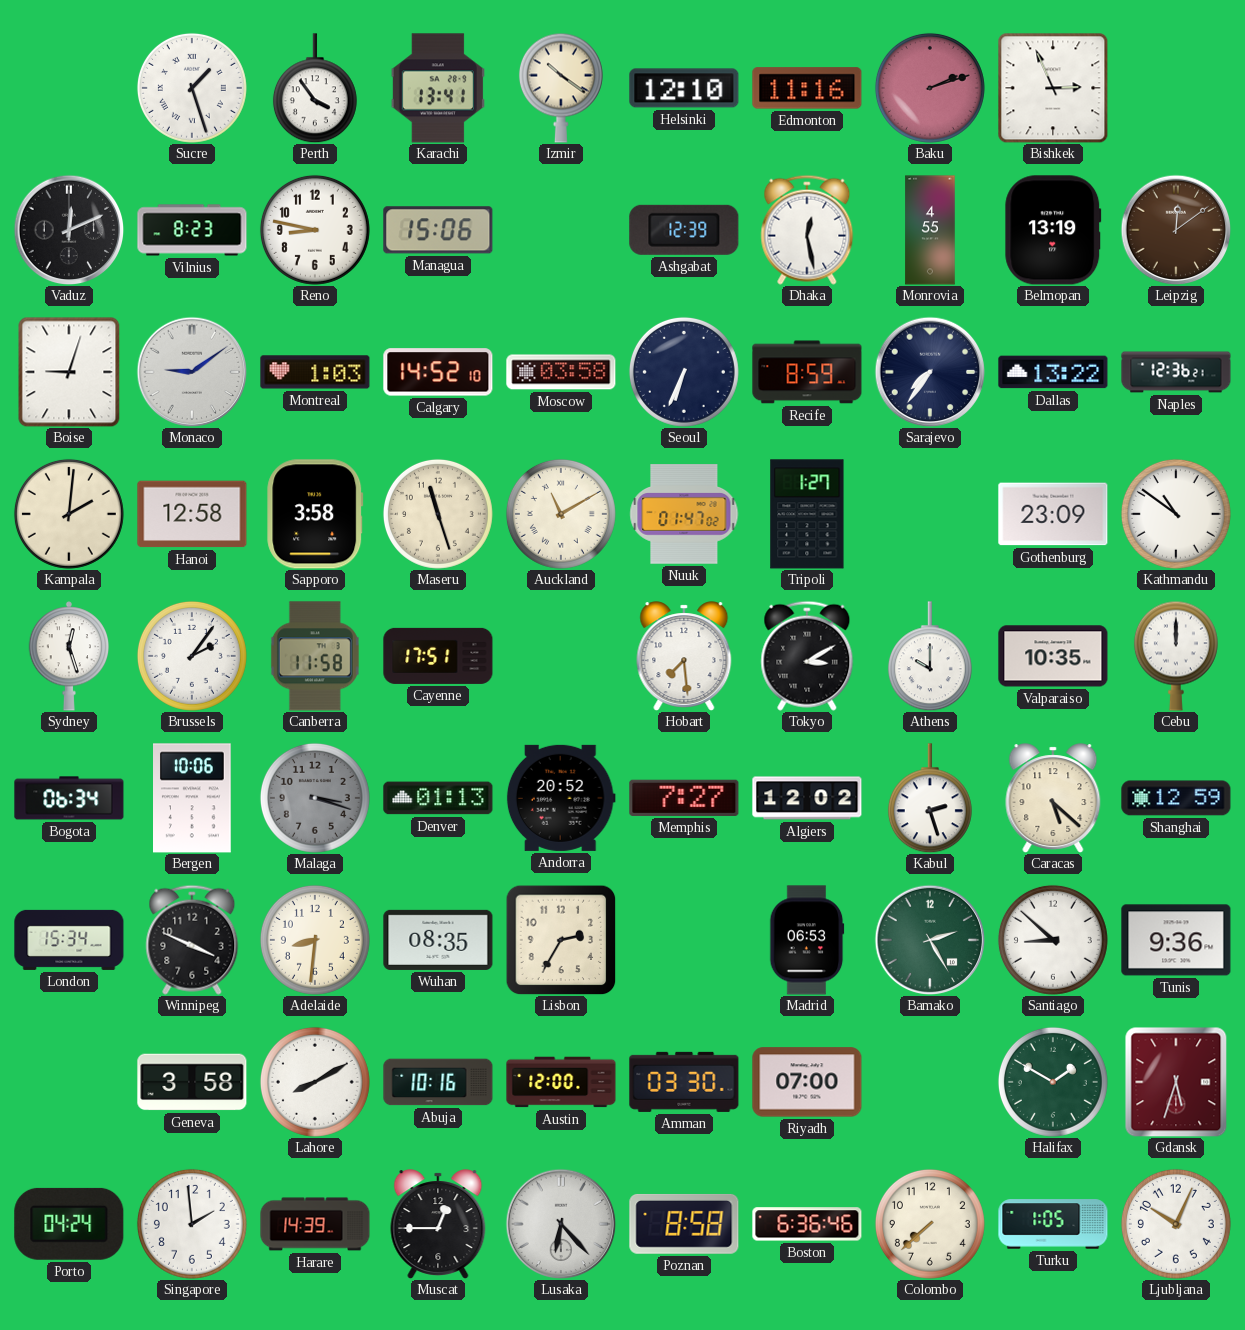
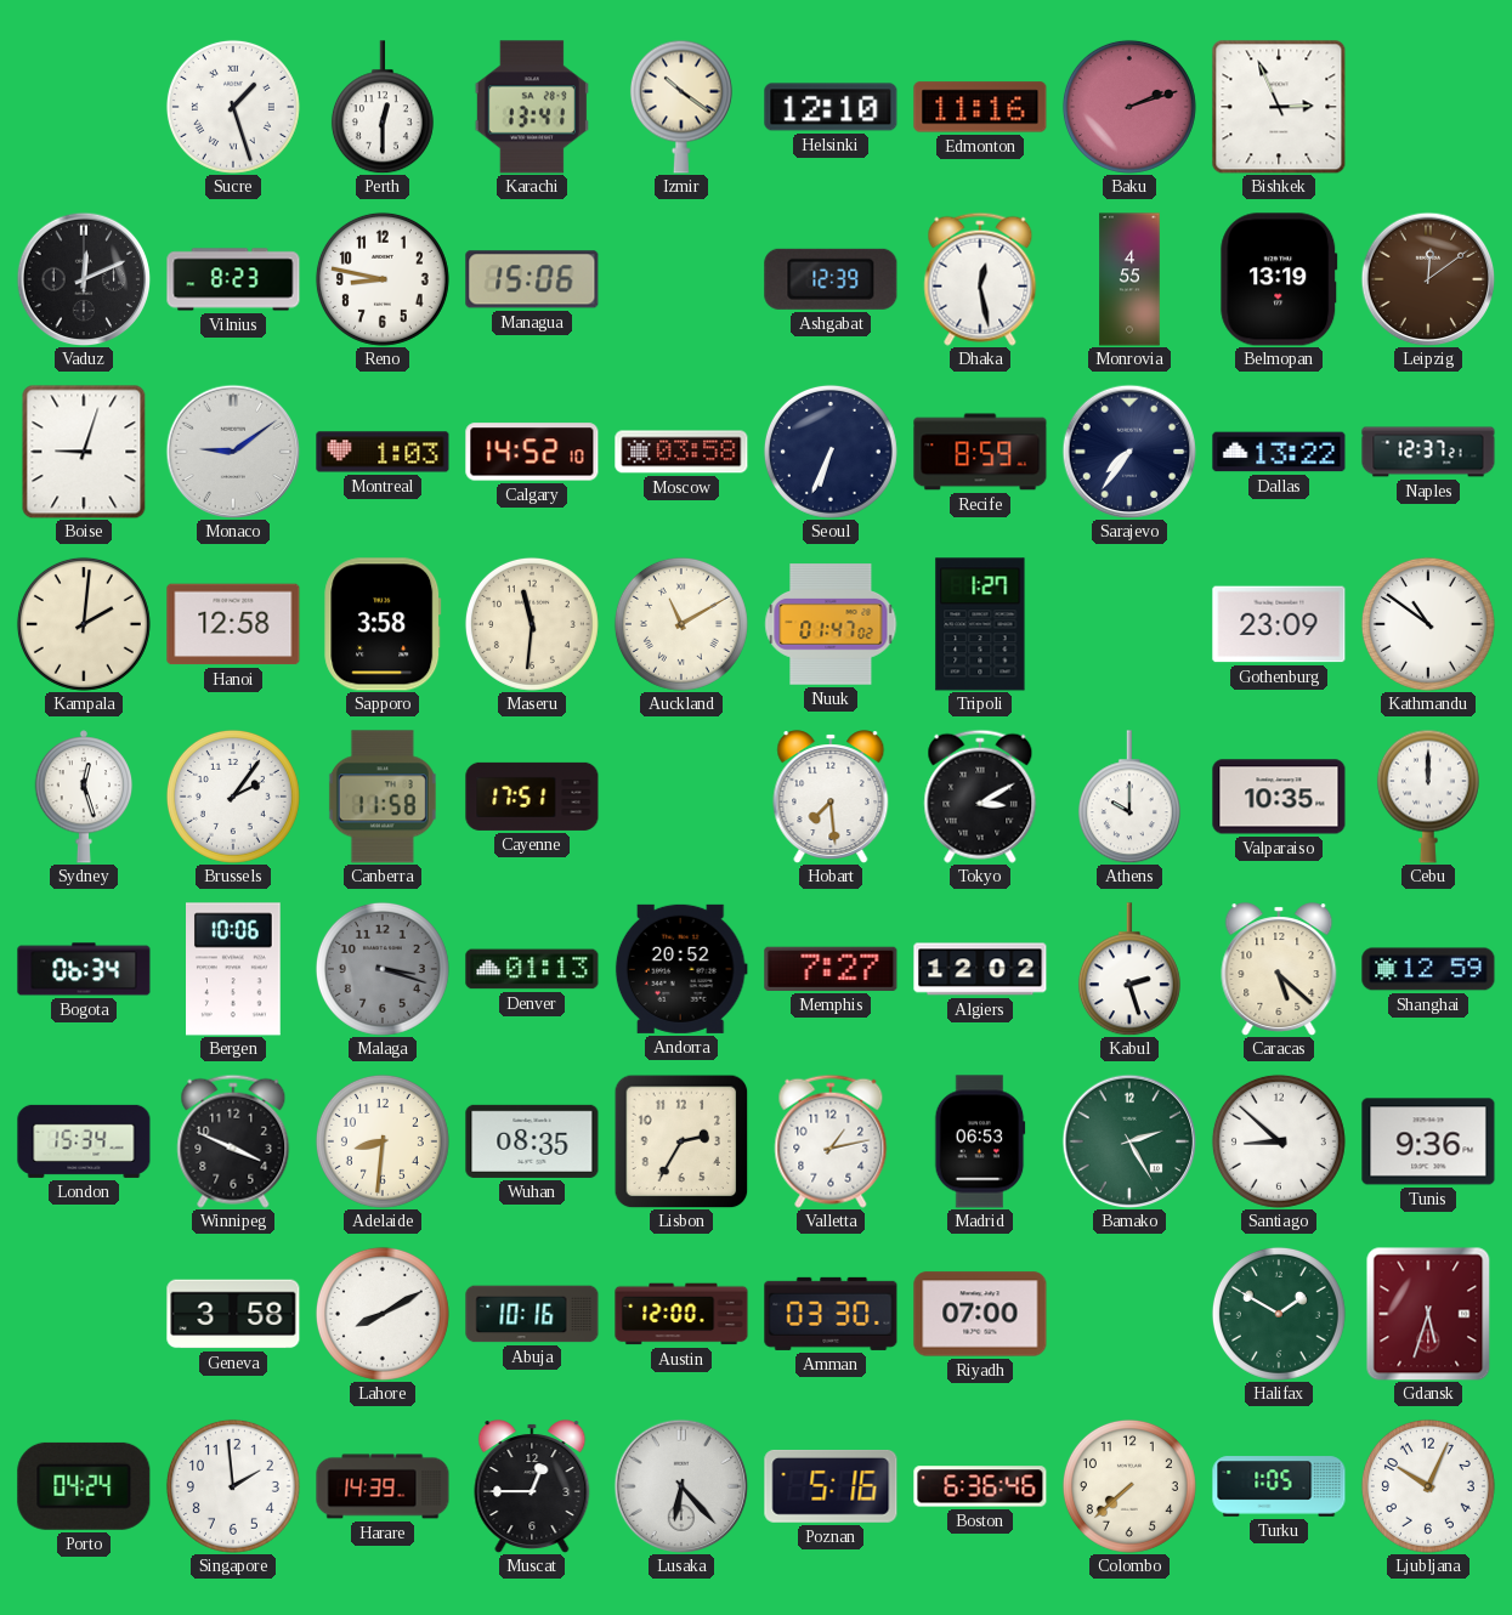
Perth: 3:54 -> 12:30 (383, 107)
Naples: 12:36 -> 12:37 (1428, 452)
Maseru: 11:27 -> 11:31 (532, 624)
Valletta: none -> 1:13 (831, 1141)
Poznan: 8:58 -> 5:16 (831, 1486)
